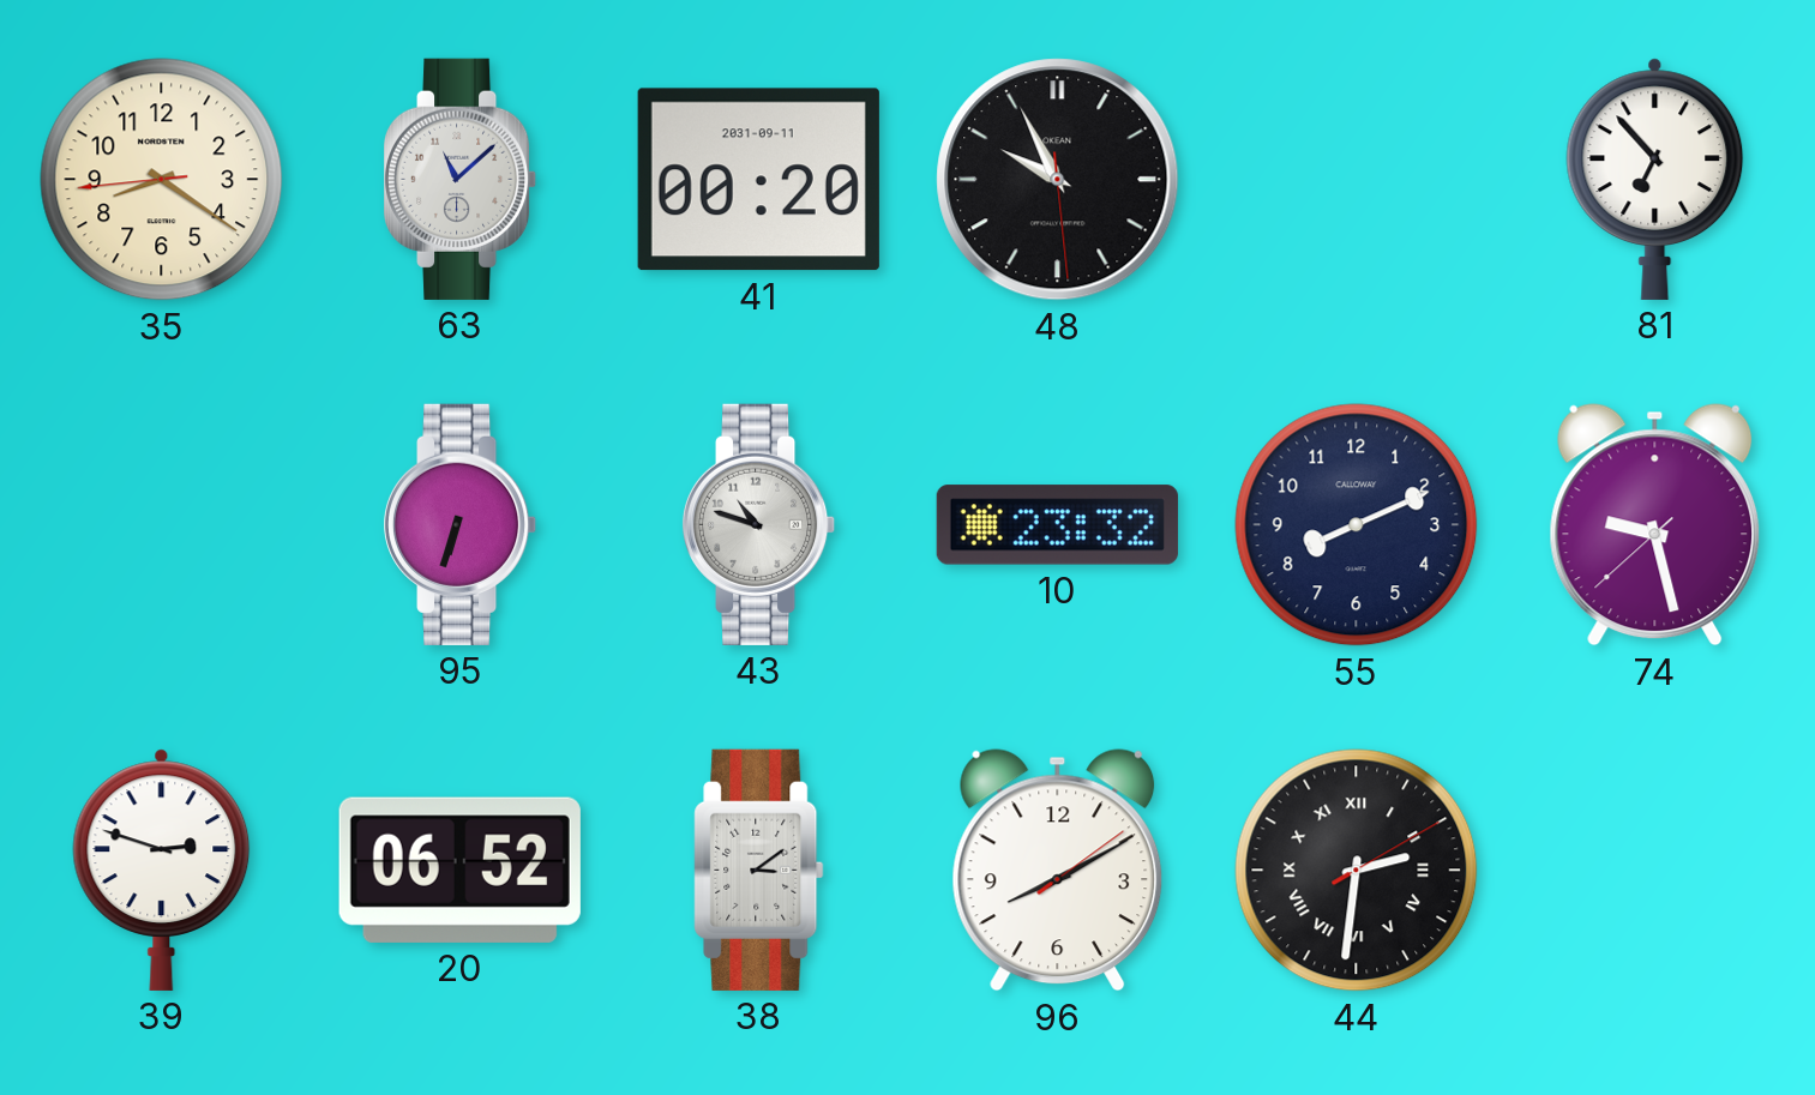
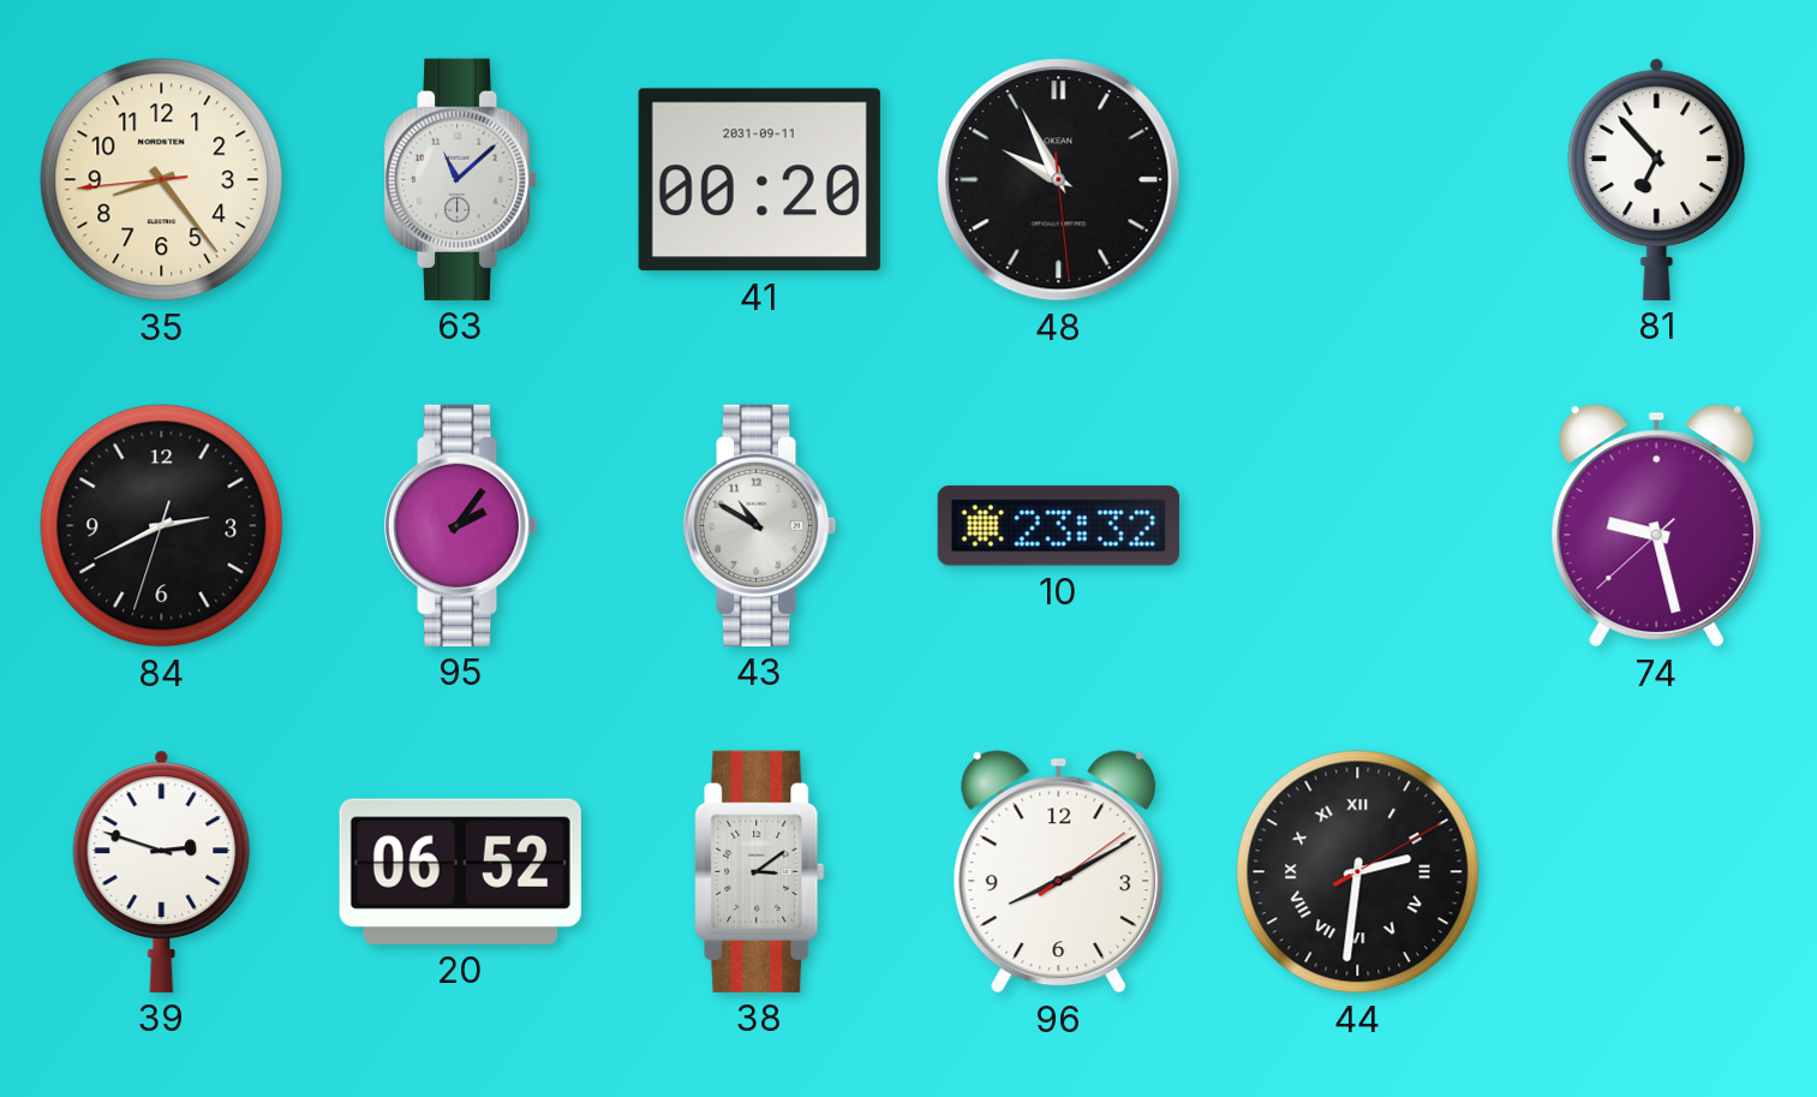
35: 8:20 -> 8:23 (162, 180)
84: none -> 2:40 (162, 526)
95: 6:33 -> 2:06 (461, 525)
43: 10:48 -> 10:50 (760, 525)
55: 8:11 -> none (1357, 525)
